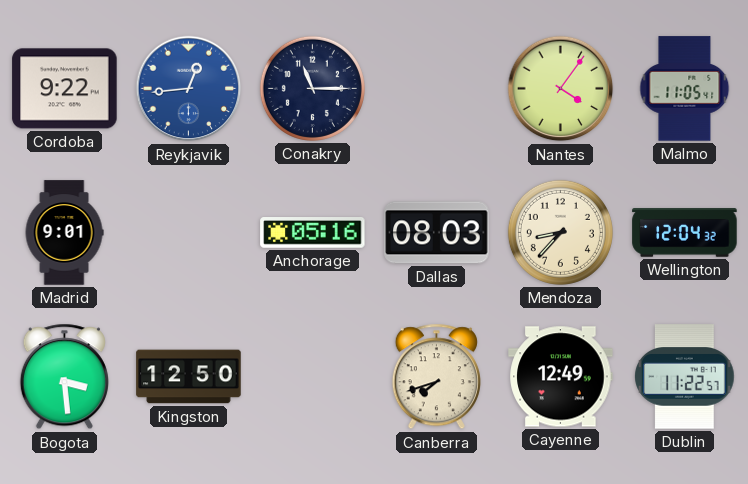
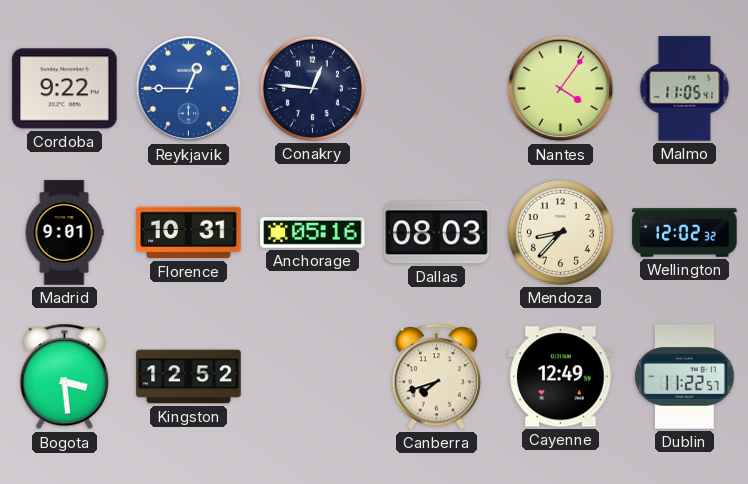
Reykjavik: 12:44 -> 12:45 (189, 89)
Conakry: 11:15 -> 12:46 (312, 88)
Florence: none -> 10:31 (189, 233)
Wellington: 12:04 -> 12:02 (685, 233)
Kingston: 12:50 -> 12:52 (189, 377)
